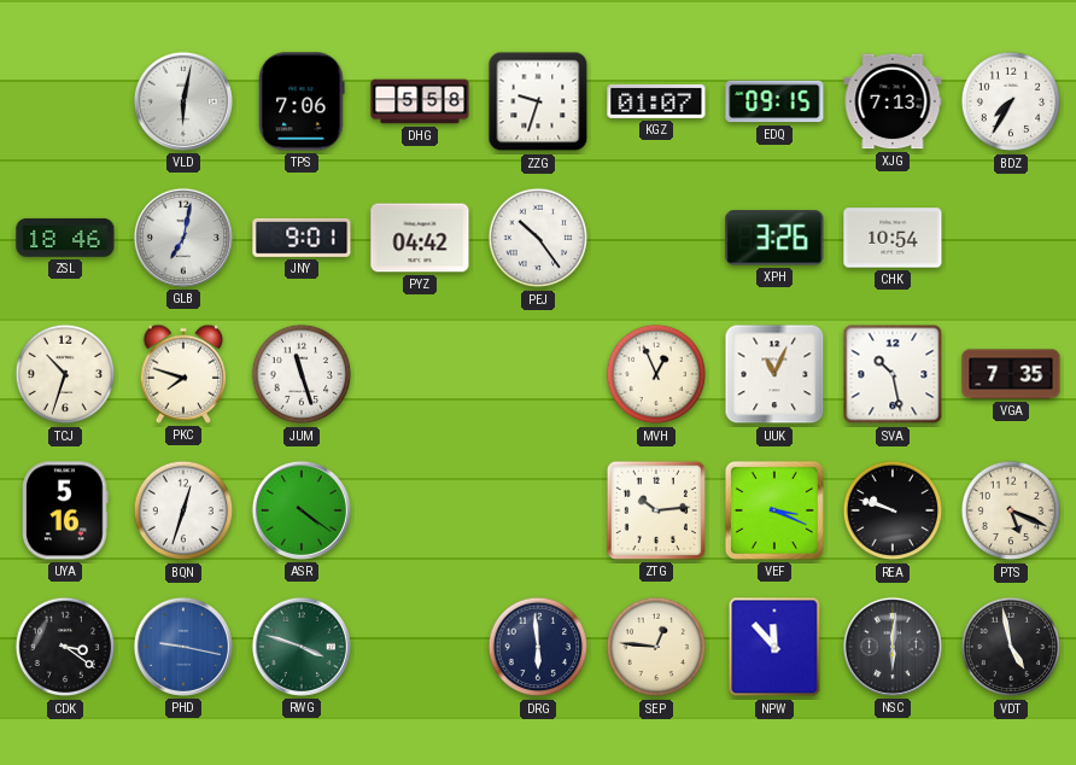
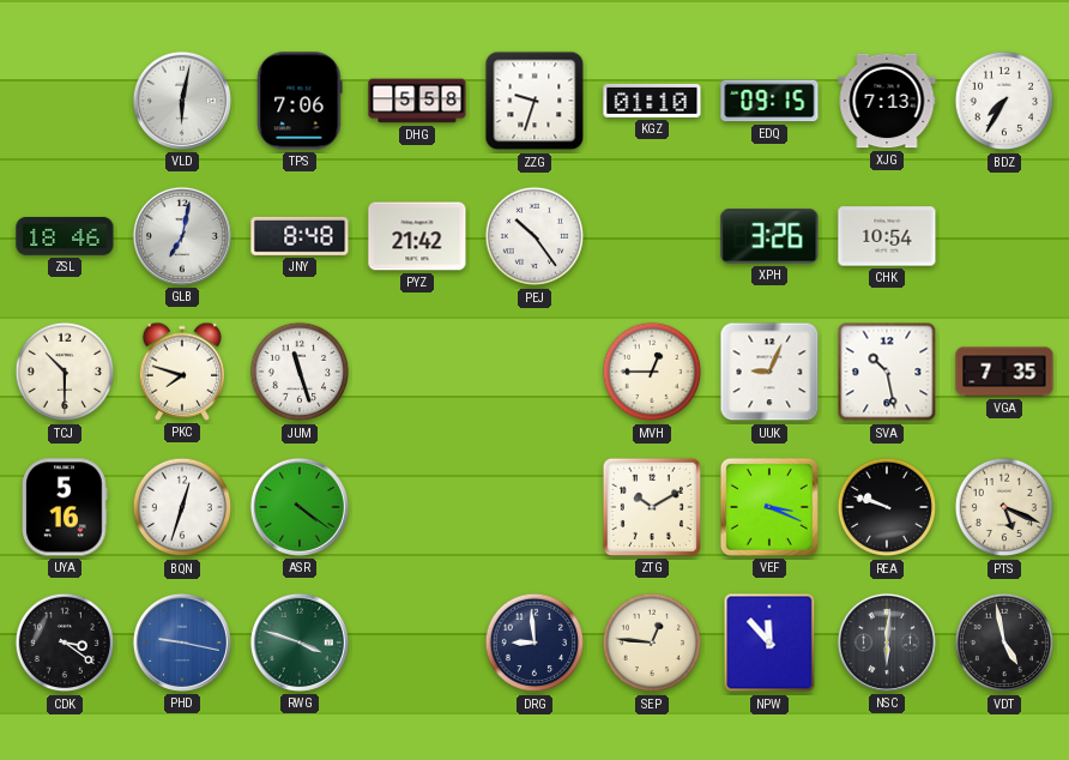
KGZ: 01:07 -> 01:10 (652, 101)
JNY: 9:01 -> 8:48 (300, 236)
PYZ: 04:42 -> 21:42 (417, 236)
TCJ: 10:33 -> 10:30 (65, 372)
MVH: 12:56 -> 12:45 (652, 372)
UUK: 11:04 -> 9:04 (769, 372)
ZTG: 10:14 -> 10:10 (652, 507)
DRG: 5:59 -> 8:59 (534, 643)
